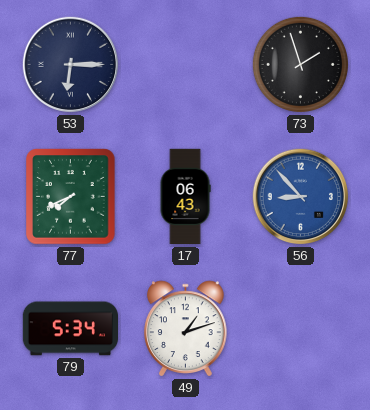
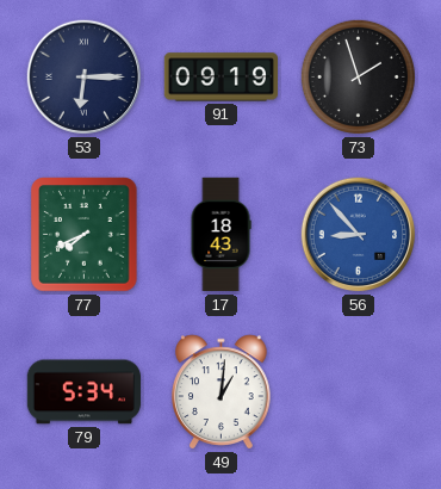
91: none -> 09:19 (220, 78)
17: 06:43 -> 18:43 (220, 235)
49: 1:12 -> 1:01 (222, 392)
